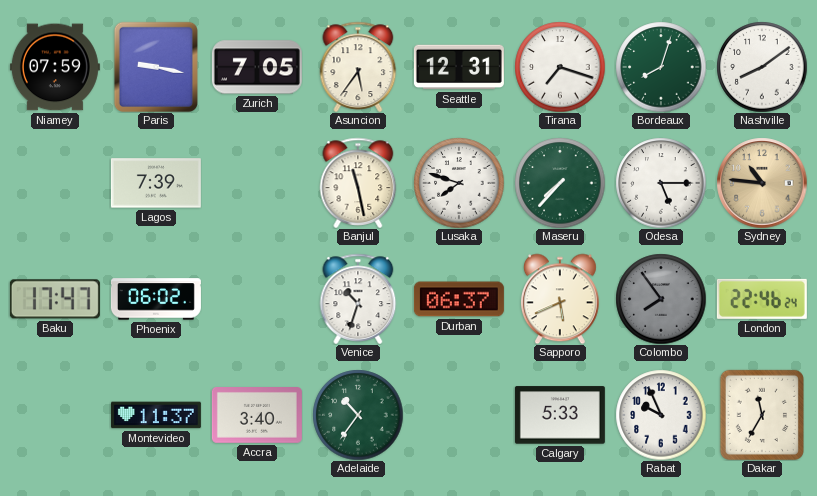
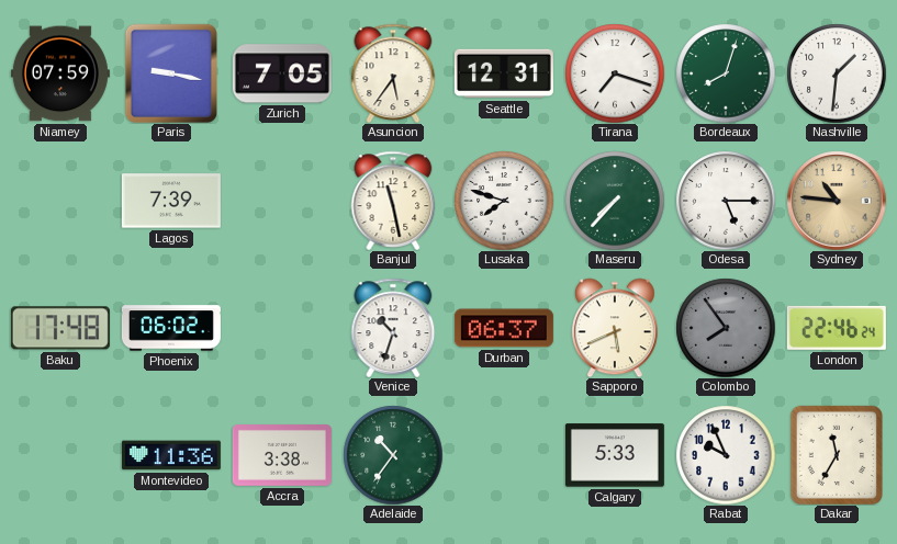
Nashville: 8:09 -> 1:31 (837, 73)
Baku: 17:47 -> 17:48 (60, 328)
Montevideo: 11:37 -> 11:36 (171, 455)
Accra: 3:40 -> 3:38 (282, 456)
